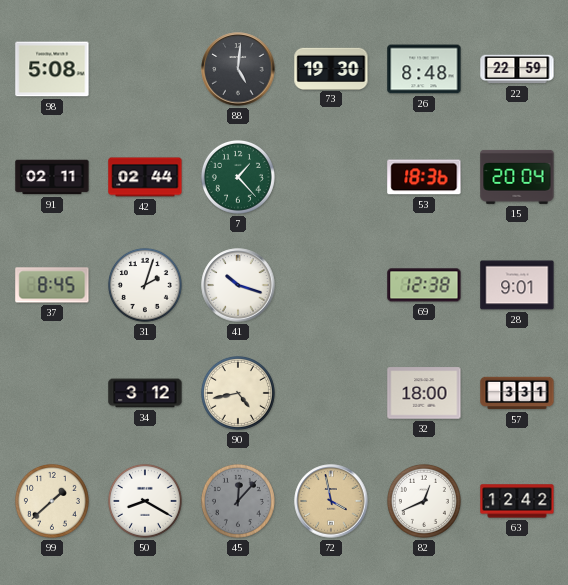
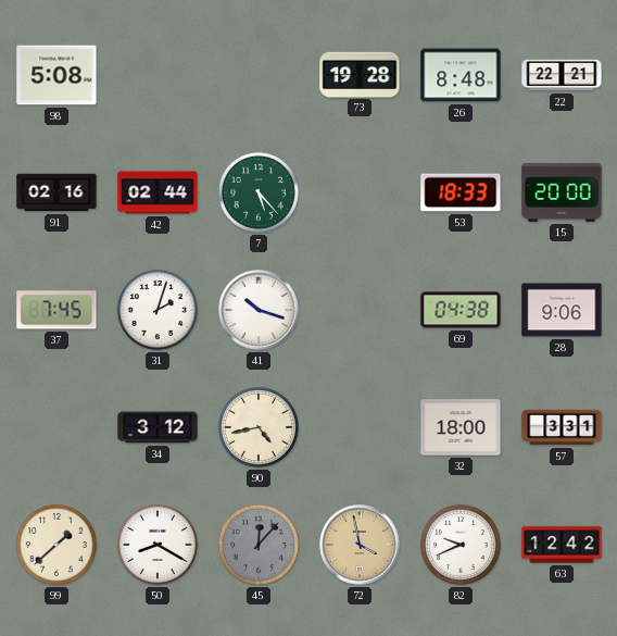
88: 5:01 -> none (238, 69)
73: 19:30 -> 19:28 (360, 74)
22: 22:59 -> 22:21 (562, 75)
91: 02:11 -> 02:16 (56, 192)
7: 1:23 -> 5:23 (259, 192)
53: 18:36 -> 18:33 (461, 192)
15: 20:04 -> 20:00 (562, 192)
37: 8:45 -> 7:45 (56, 310)
69: 12:38 -> 04:38 (461, 310)
28: 9:01 -> 9:06 (562, 310)
82: 12:41 -> 9:41 (461, 545)
